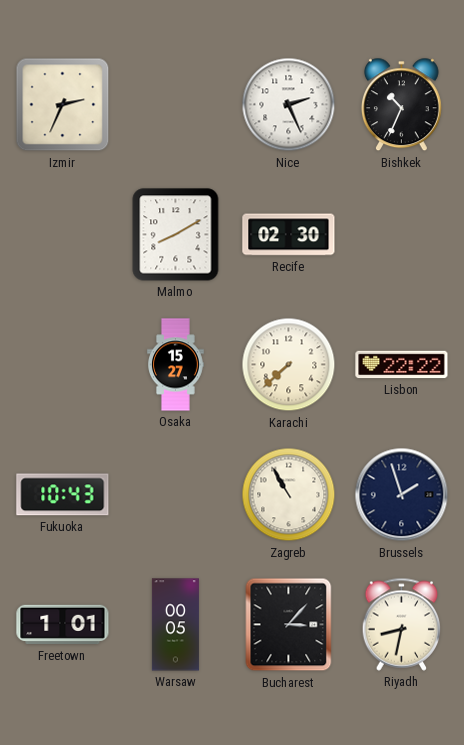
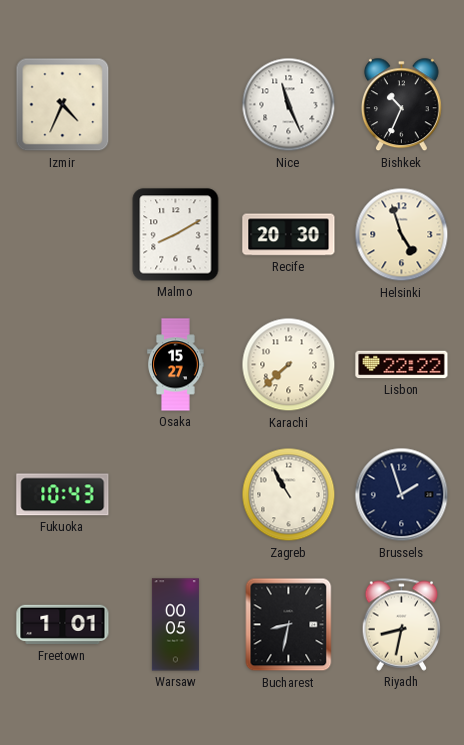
Izmir: 2:34 -> 4:34 (63, 105)
Nice: 2:26 -> 11:26 (289, 105)
Recife: 02:30 -> 20:30 (289, 235)
Helsinki: none -> 4:57 (402, 235)
Bucharest: 3:07 -> 8:32 (289, 625)
